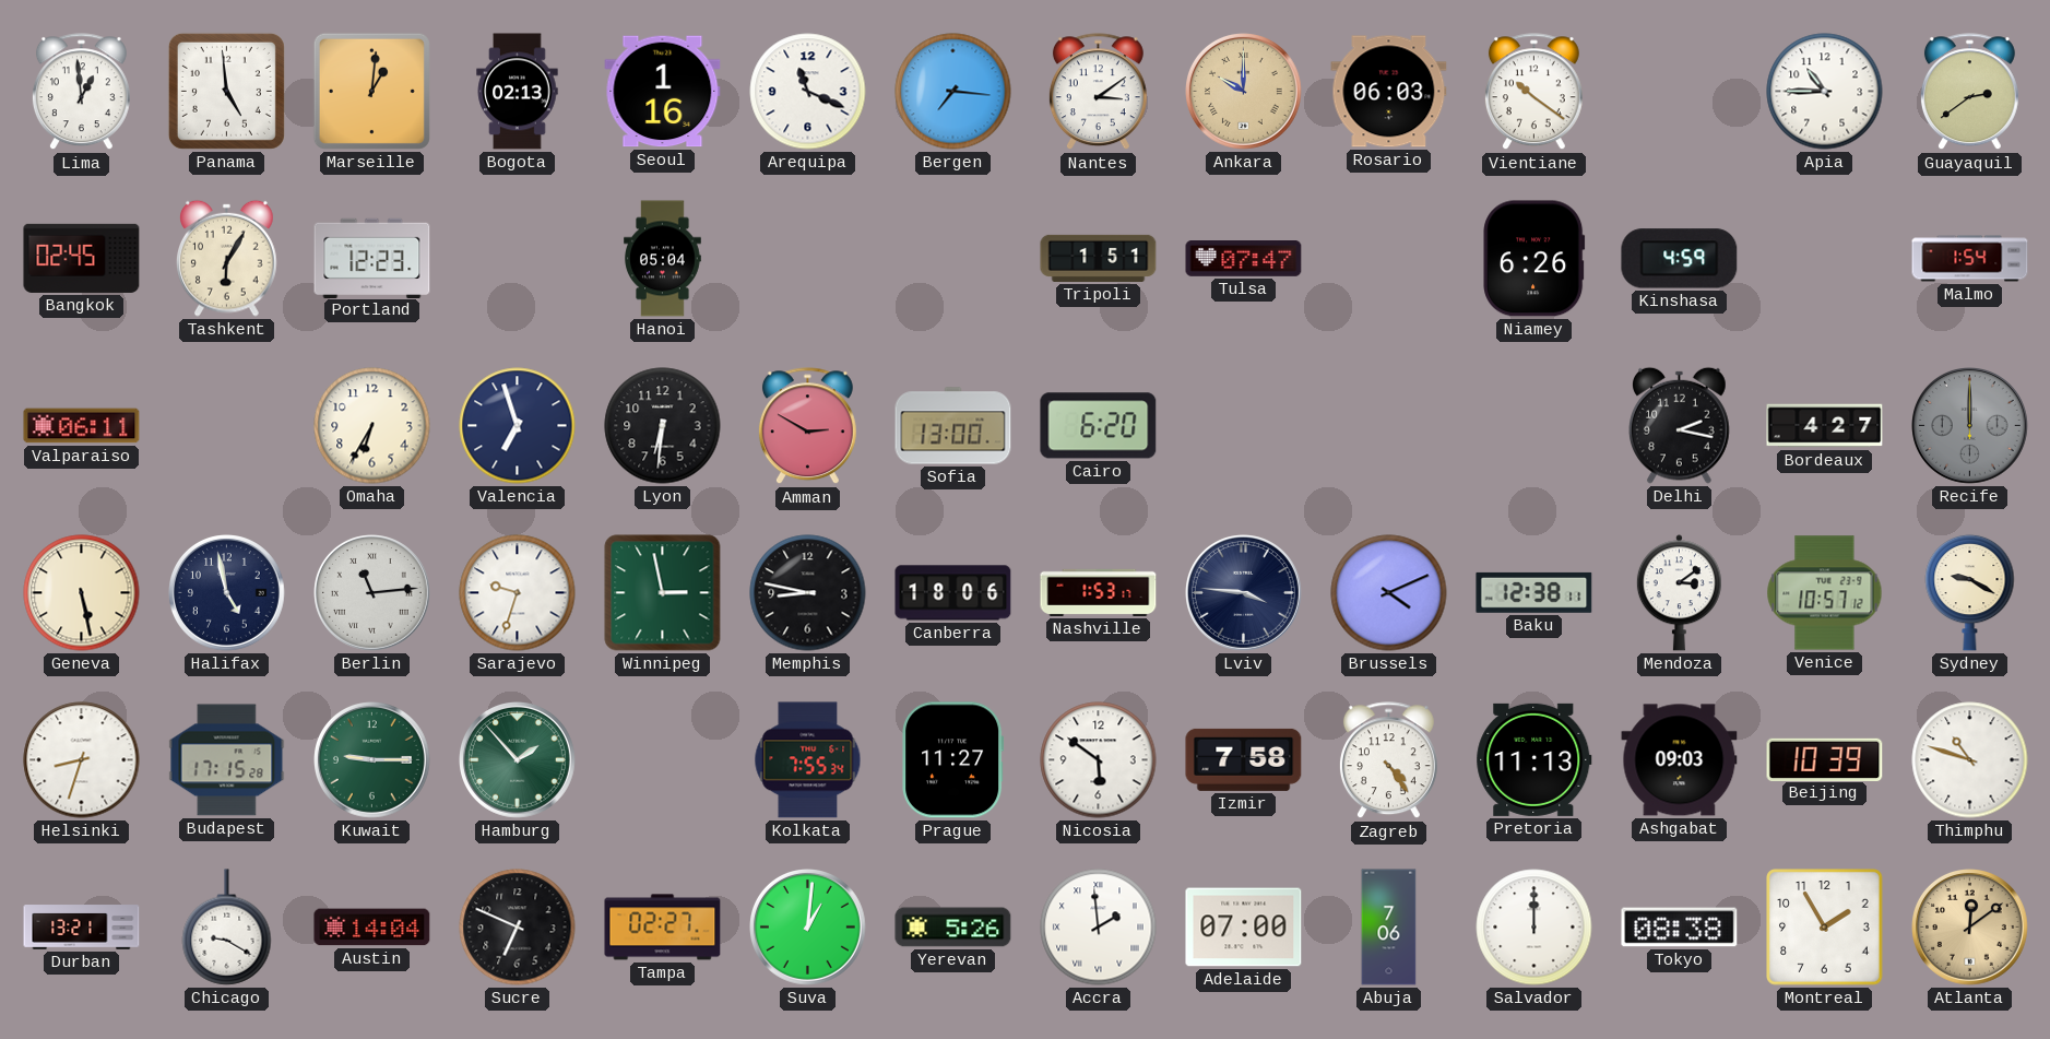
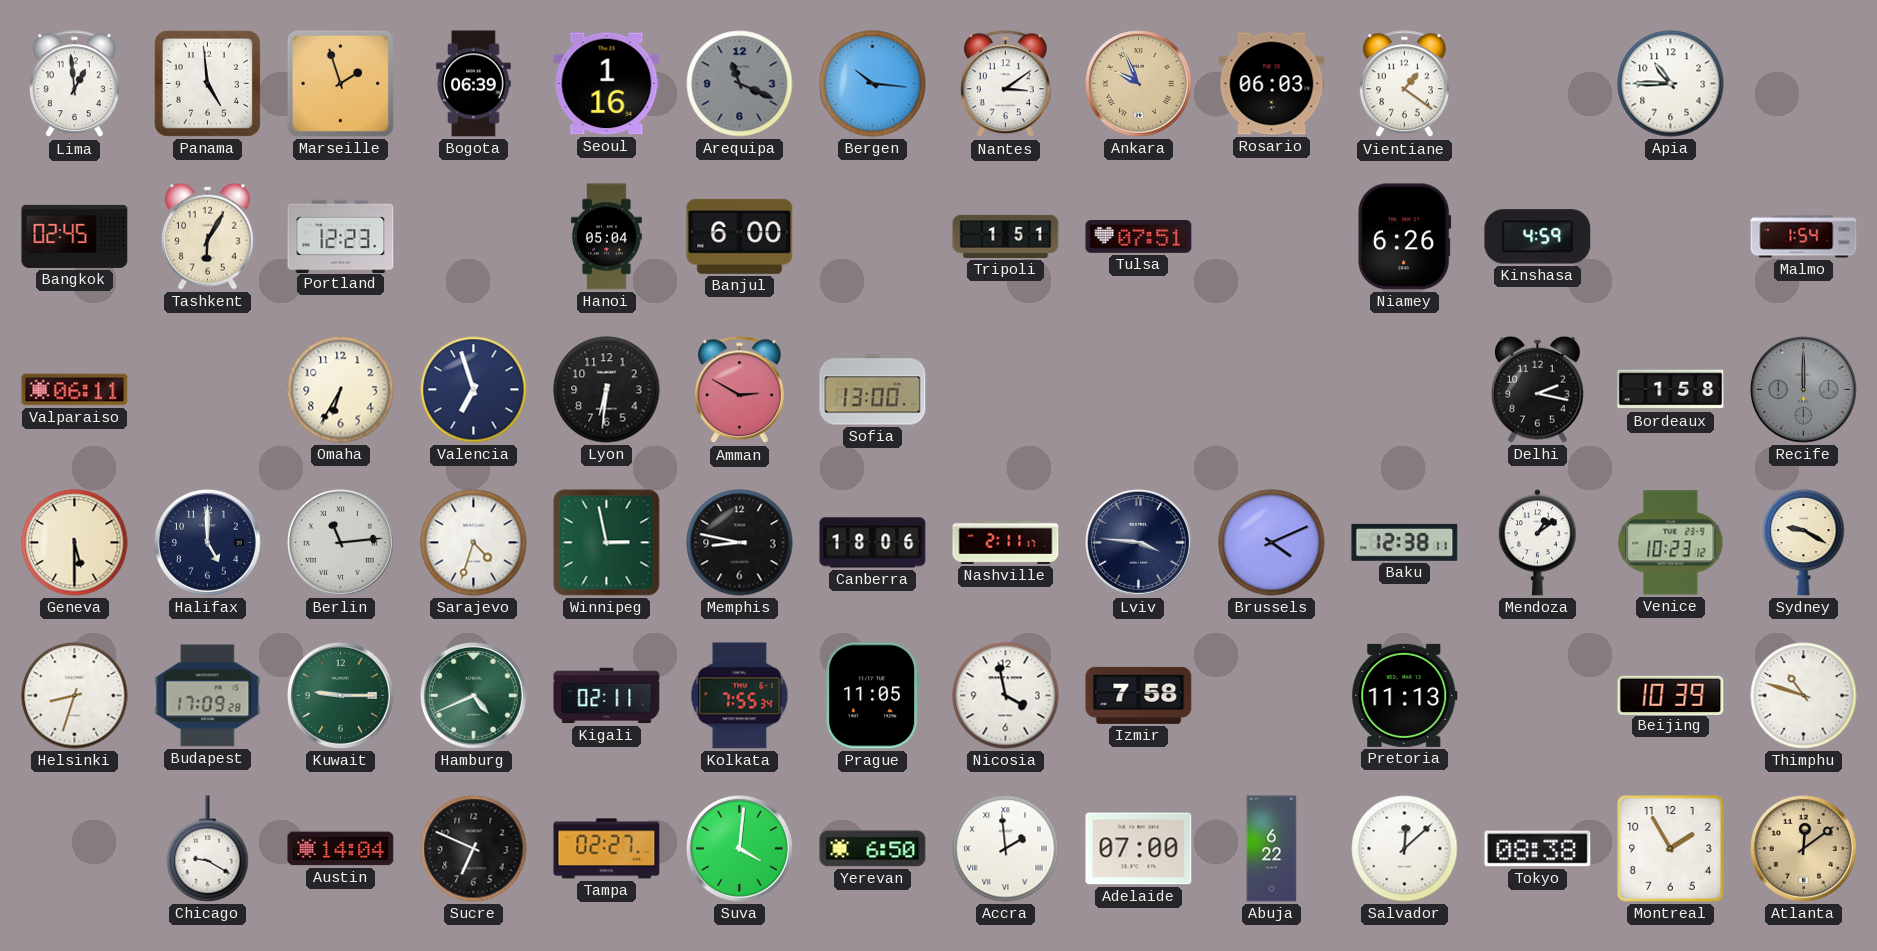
Marseille: 1:01 -> 1:57 (340, 83)
Bogota: 02:13 -> 06:39 (474, 84)
Arequipa dial: white -> grey (740, 84)
Bergen: 7:16 -> 10:16 (873, 84)
Ankara: 10:00 -> 9:56 (1139, 84)
Vientiane: 10:21 -> 1:21 (1404, 84)
Guayaquil: 2:39 -> none (1969, 92)
Banjul: none -> 6:00 (740, 236)
Tulsa: 07:47 -> 07:51 (1139, 237)
Cairo: 6:20 -> none (1099, 426)
Bordeaux: 4:27 -> 1:58 (1671, 390)
Geneva: 5:28 -> 5:30 (75, 543)
Halifax: 4:58 -> 5:00 (208, 543)
Sarajevo: 9:33 -> 4:33 (474, 543)
Nashville: 1:53 -> 2:11 (1006, 542)
Mendoza: 3:09 -> 1:09 (1537, 543)
Venice: 10:57 -> 10:23 (1671, 543)
Budapest: 17:15 -> 17:09 (208, 696)
Hamburg: 1:53 -> 4:41 (474, 696)
Kigali: none -> 02:11 (607, 696)
Prague: 11:27 -> 11:05 (873, 696)
Nicosia: 5:51 -> 3:58 (1006, 696)
Zagreb: 4:24 -> none (1388, 760)
Ashgabat: 09:03 -> none (1680, 760)
Durban: 13:21 -> none (82, 928)
Suva: 1:01 -> 4:01 (740, 849)
Yerevan: 5:26 -> 6:50 (873, 849)
Abuja: 7:06 -> 6:22 (1272, 849)
Salvador: 12:00 -> 12:08 (1405, 849)
